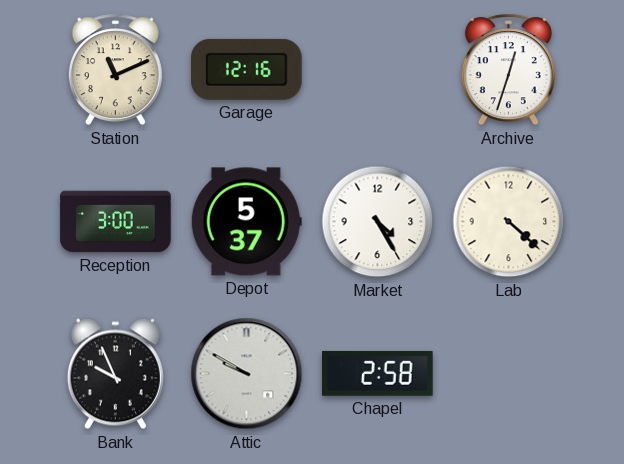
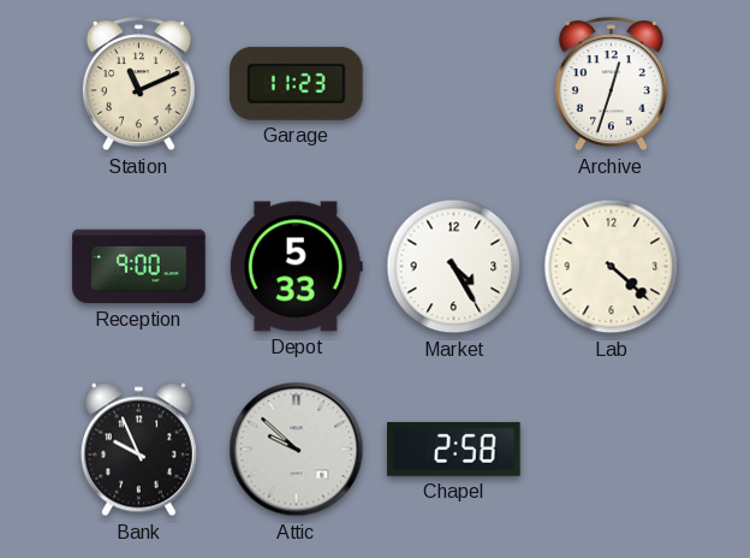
Garage: 12:16 -> 11:23 (297, 83)
Reception: 3:00 -> 9:00 (139, 267)
Depot: 5:37 -> 5:33 (296, 267)
Attic: 9:50 -> 9:52 (297, 450)
